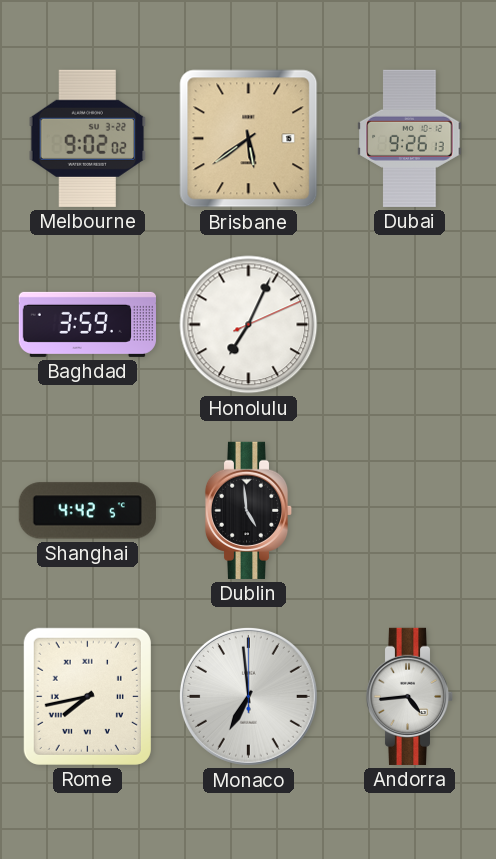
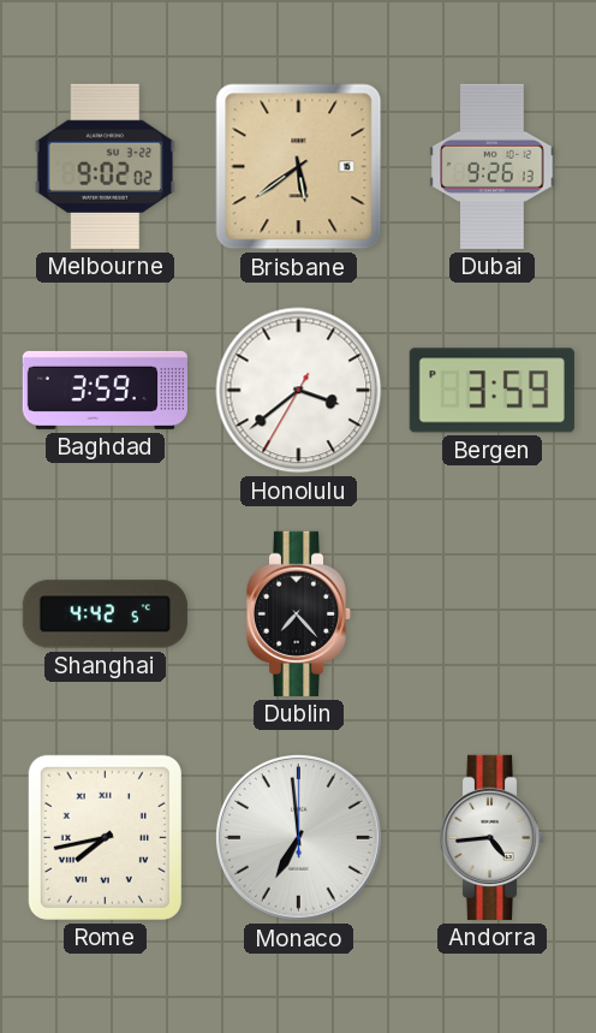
Honolulu: 7:04 -> 3:38 (299, 391)
Bergen: none -> 3:59 (491, 391)
Dublin: 4:59 -> 7:23 (299, 613)
